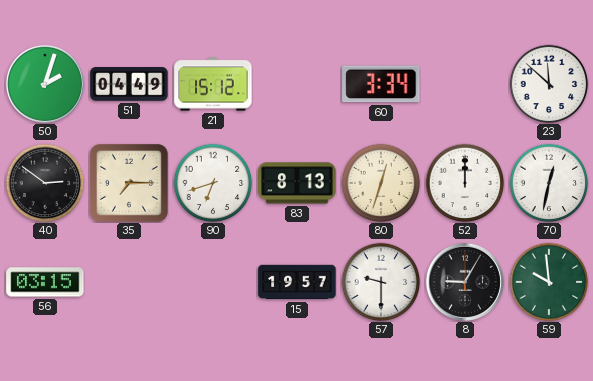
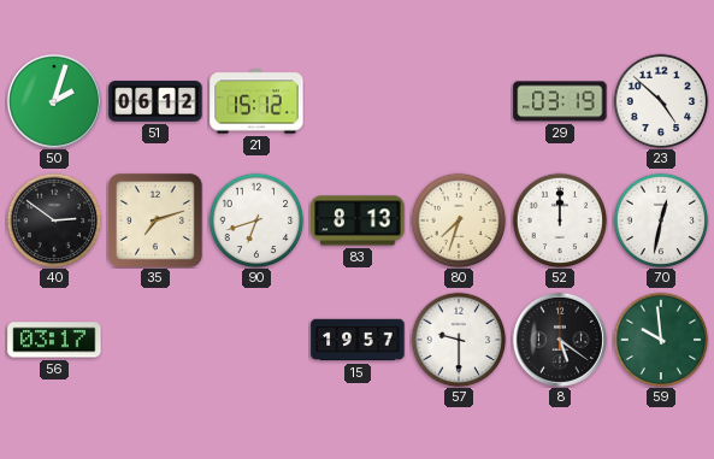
51: 04:49 -> 06:12 (155, 101)
60: 3:34 -> none (381, 84)
29: none -> 03:19 (560, 101)
23: 11:52 -> 4:52 (661, 101)
35: 7:15 -> 7:12 (157, 222)
80: 12:33 -> 7:33 (459, 220)
56: 03:15 -> 03:17 (54, 340)
8: 9:05 -> 5:21 (560, 340)
